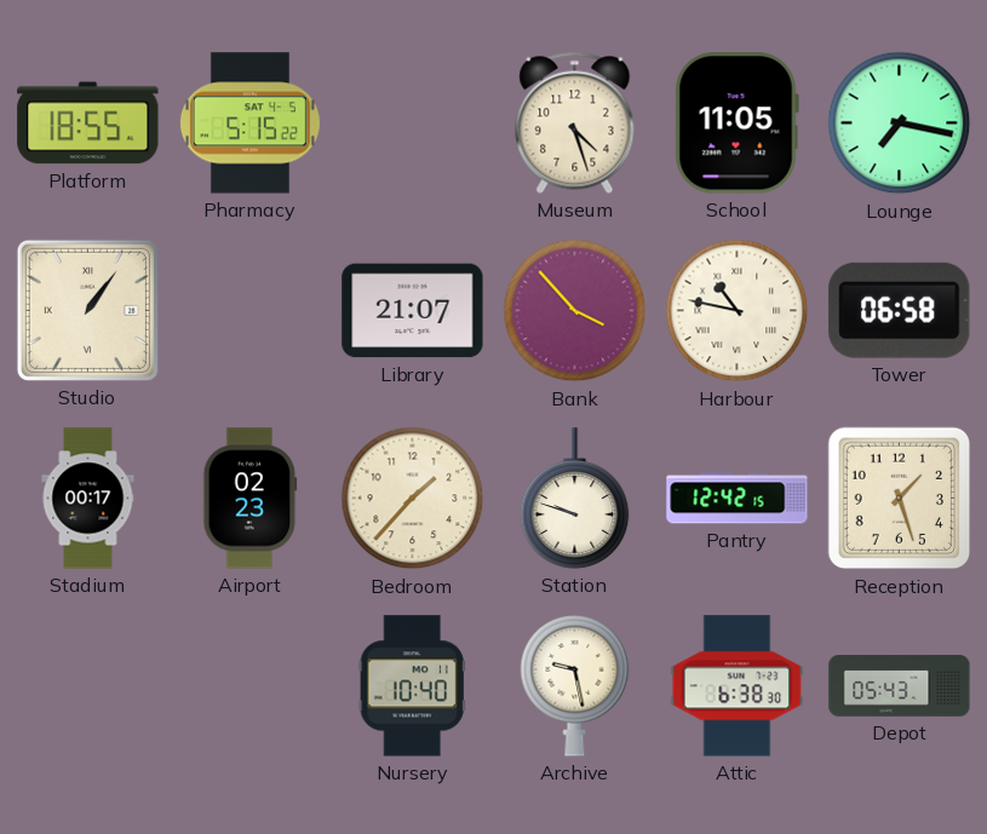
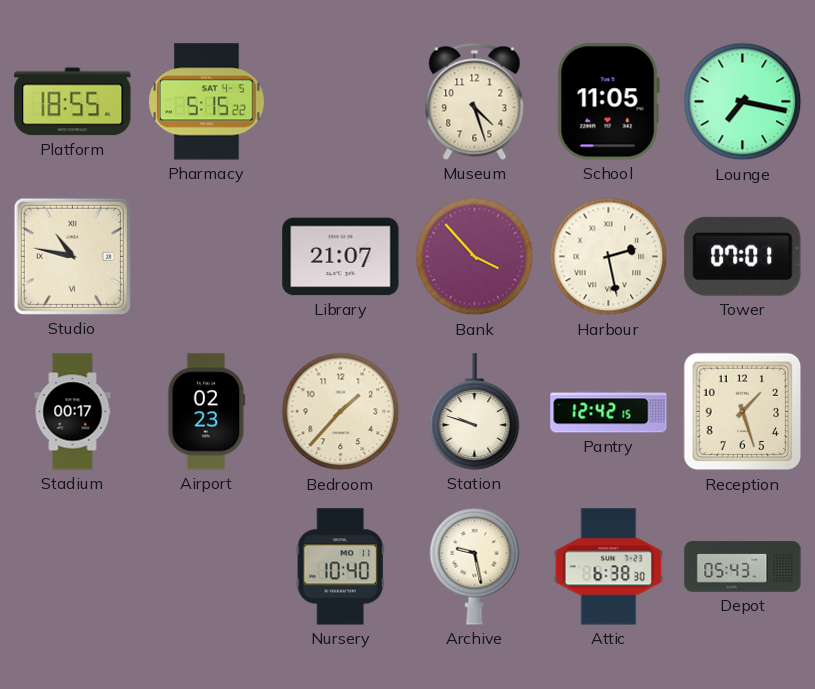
Studio: 1:06 -> 10:47 (72, 256)
Harbour: 10:47 -> 2:28 (609, 257)
Tower: 06:58 -> 07:01 (743, 256)
